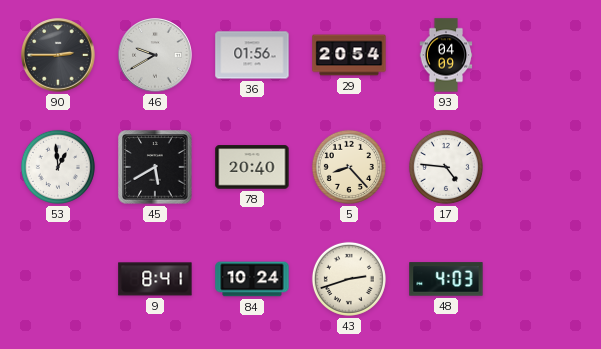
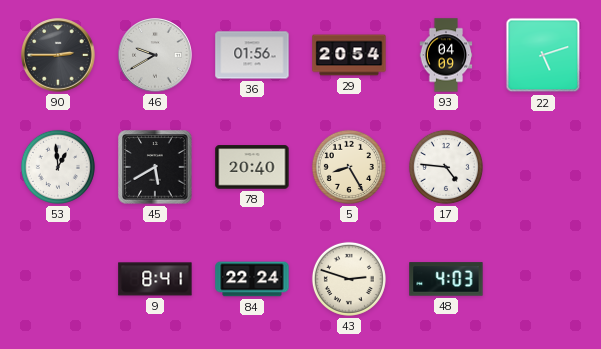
22: none -> 5:12 (543, 55)
5: 8:23 -> 8:25 (349, 167)
84: 10:24 -> 22:24 (252, 279)
43: 2:42 -> 2:48 (349, 279)
